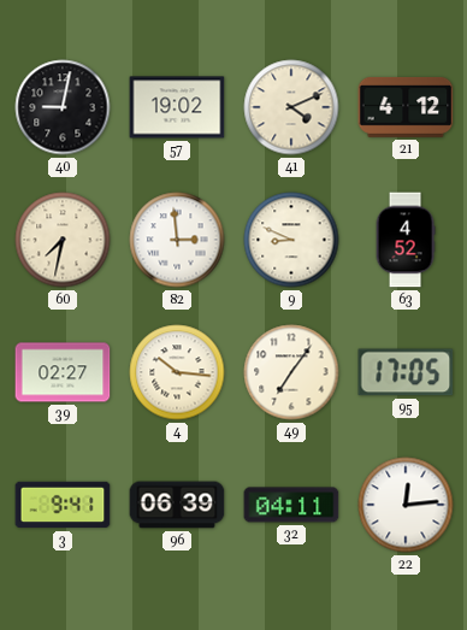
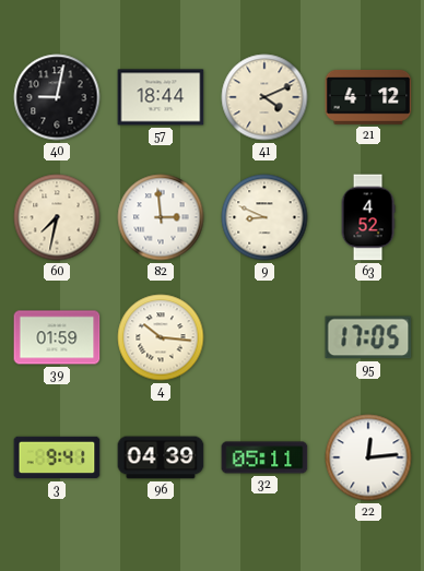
57: 19:02 -> 18:44 (161, 97)
39: 02:27 -> 01:59 (57, 337)
49: 7:06 -> none (291, 372)
96: 06:39 -> 04:39 (161, 457)
32: 04:11 -> 05:11 (264, 457)
